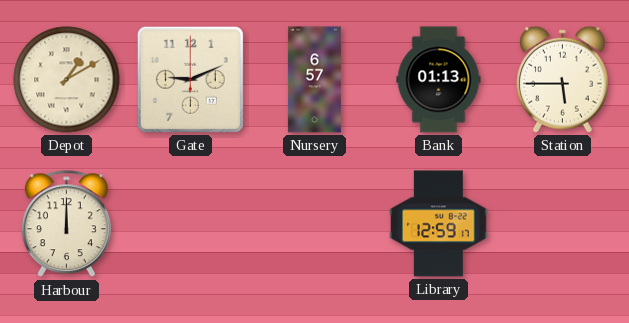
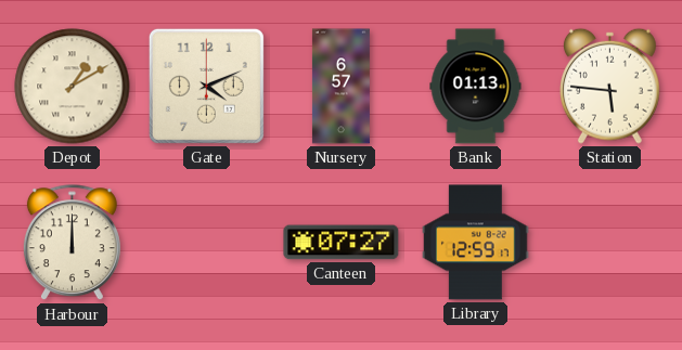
Gate: 9:11 -> 4:11 (206, 86)
Station: 5:45 -> 5:46 (610, 86)
Canteen: none -> 07:27 (342, 243)
